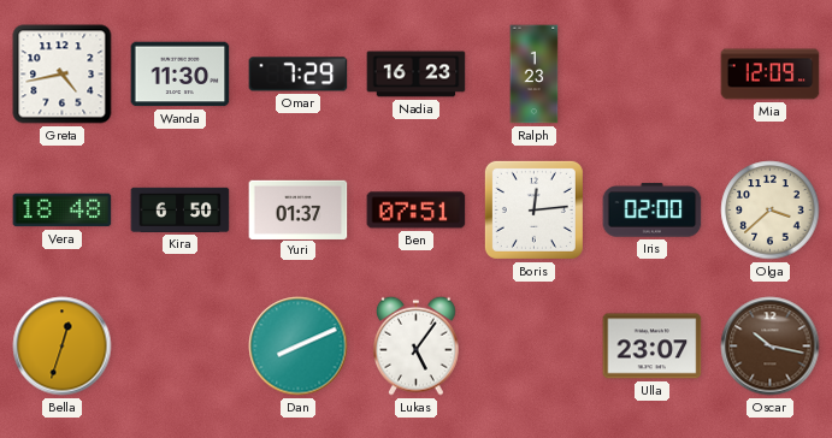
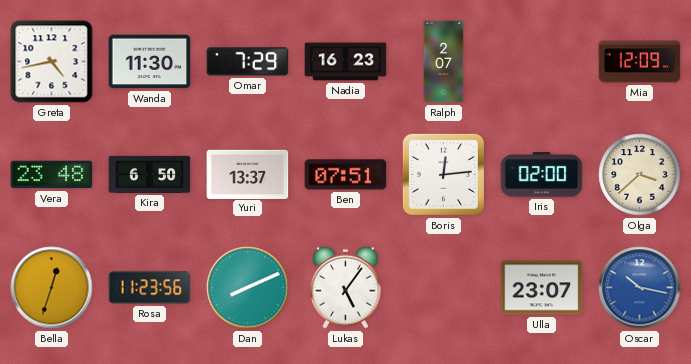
Ralph: 1:23 -> 2:07 (444, 62)
Vera: 18:48 -> 23:48 (52, 175)
Yuri: 01:37 -> 13:37 (248, 174)
Rosa: none -> 11:23 (150, 288)
Oscar dial: brown -> blue (640, 288)
